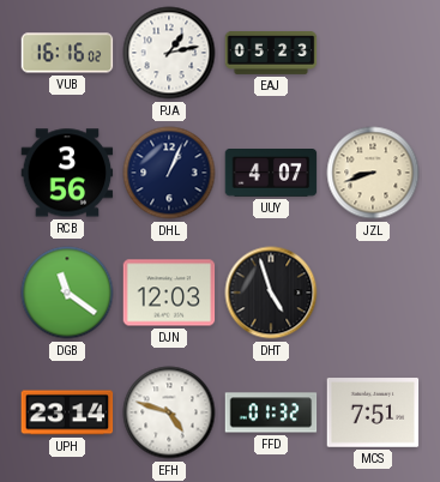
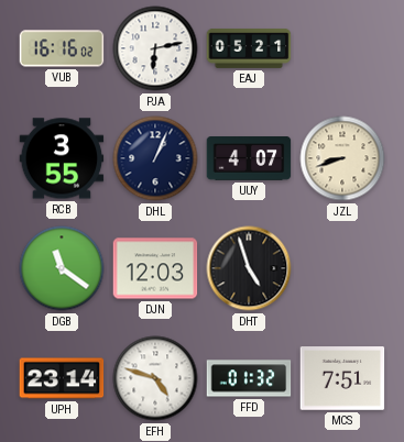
PJA: 1:13 -> 6:13 (155, 48)
EAJ: 05:23 -> 05:21 (249, 49)
RCB: 3:56 -> 3:55 (62, 158)
